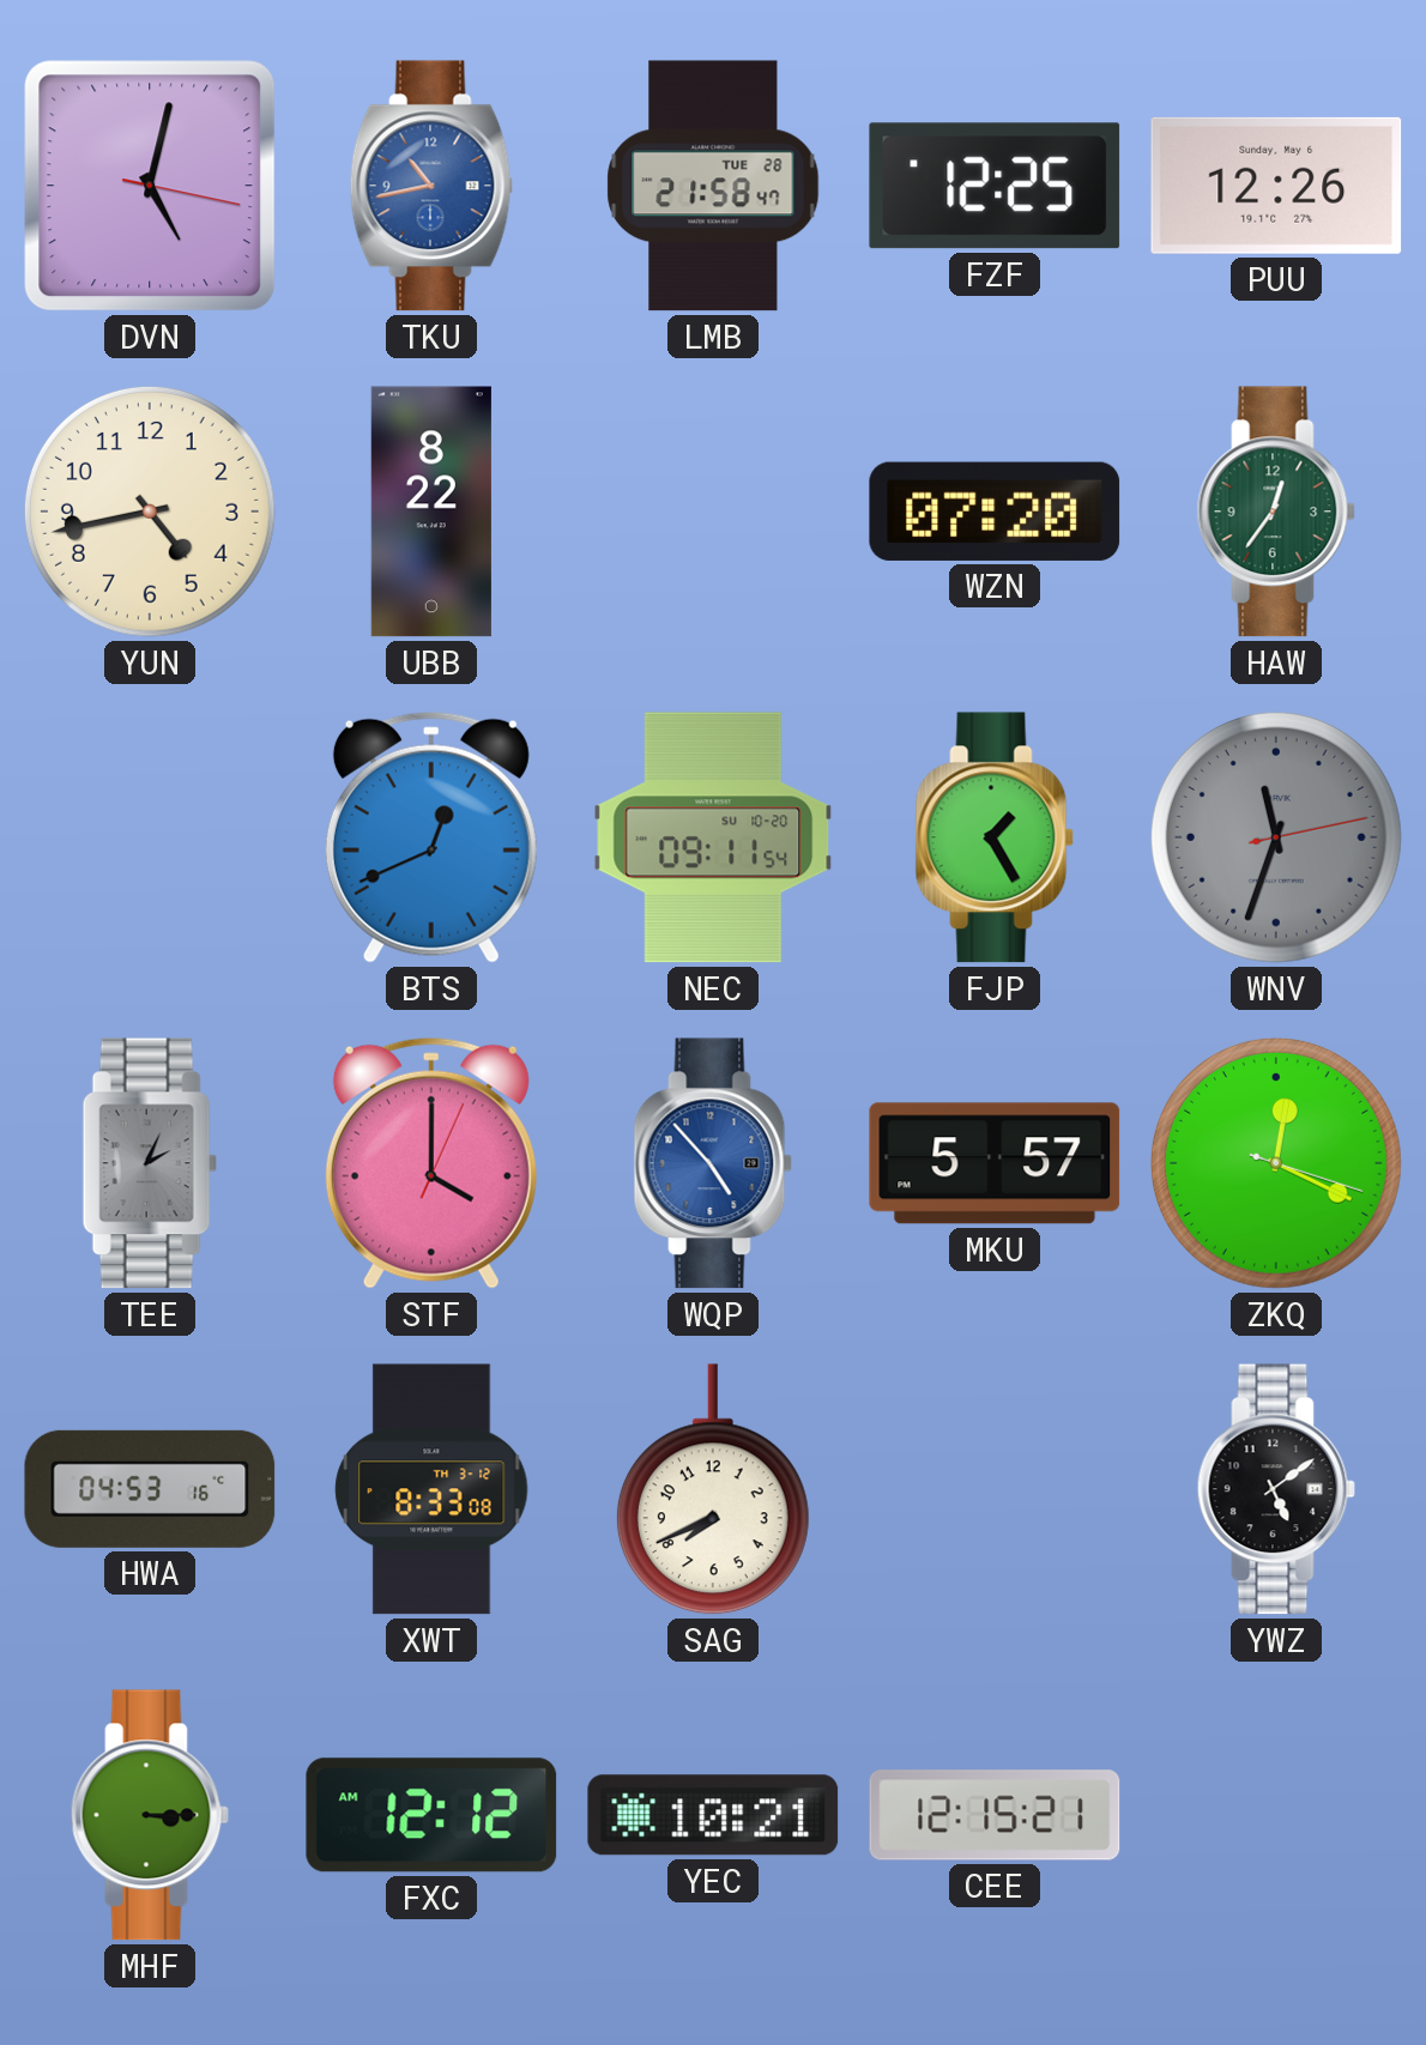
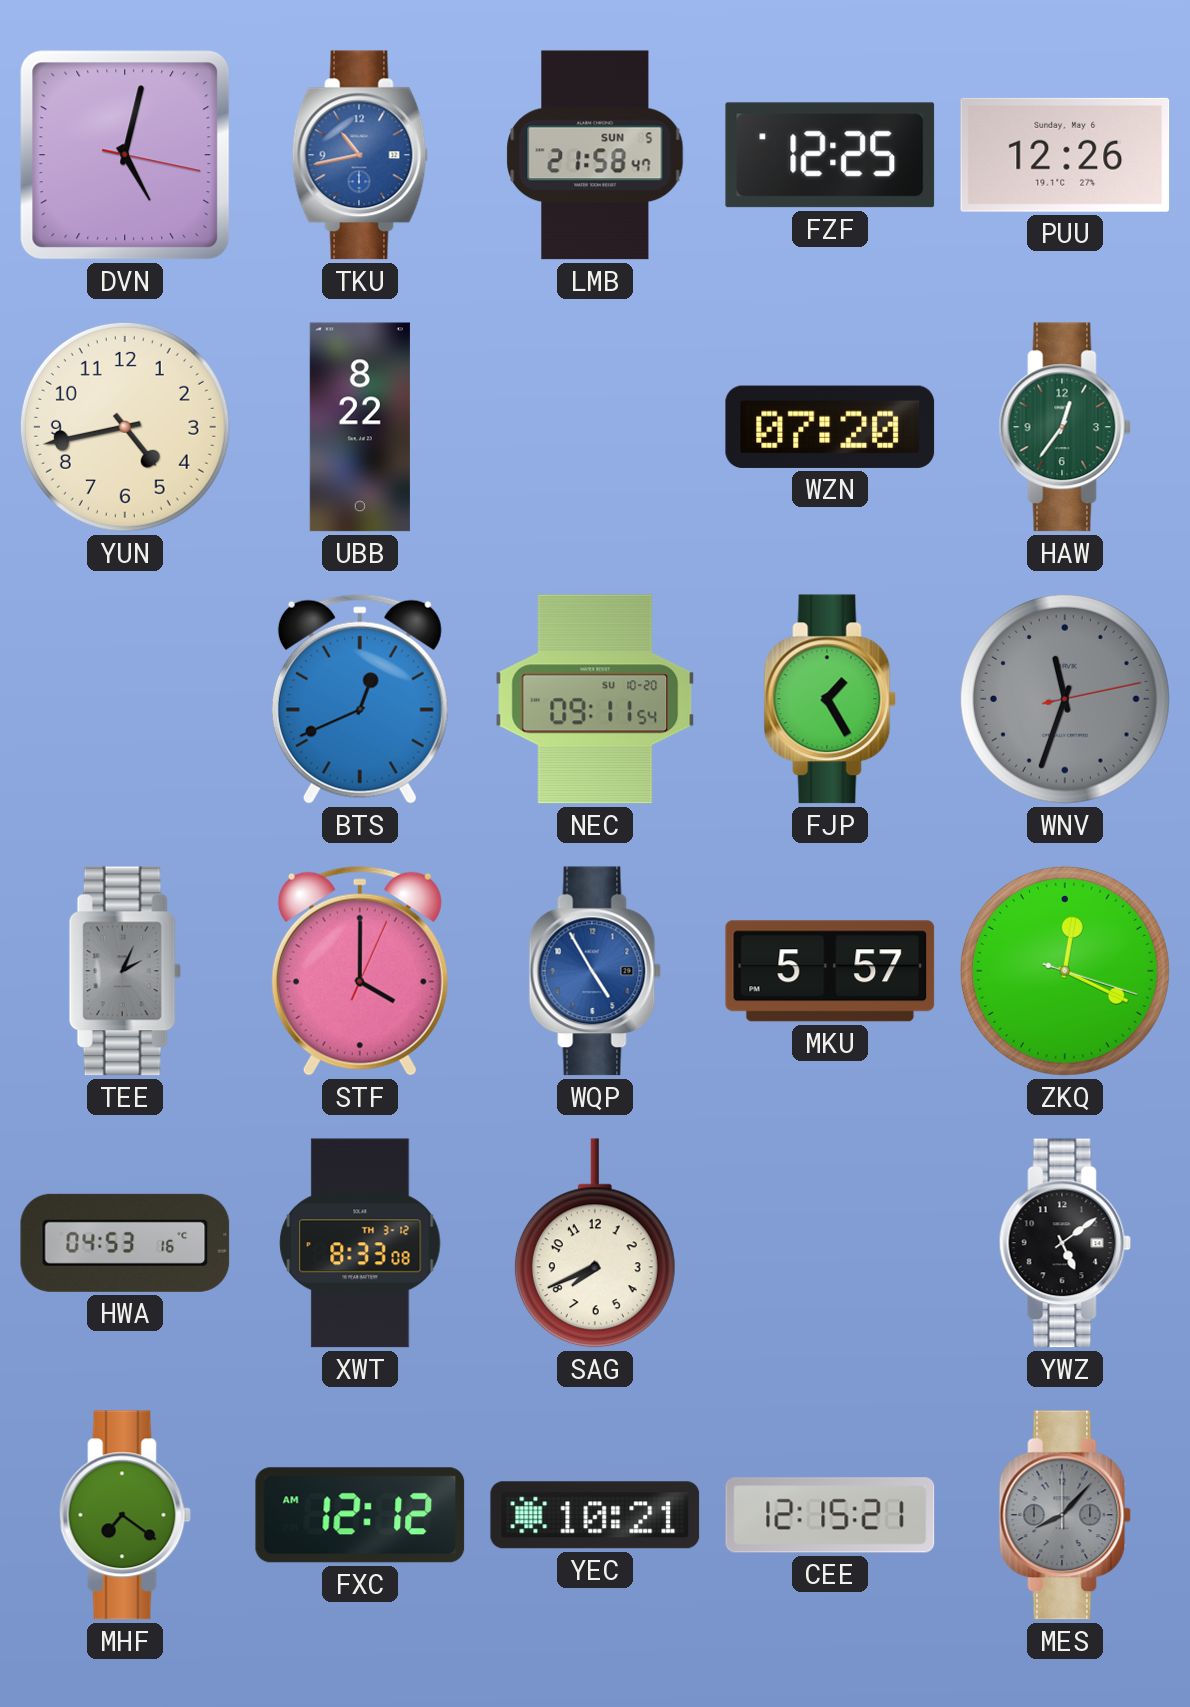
LMB date: TUE 28 -> SUN 5 (595, 155)
WQP: 4:53 -> 4:55 (595, 971)
MHF: 3:15 -> 7:21 (125, 1515)
MES: none -> 8:07 (1065, 1515)
